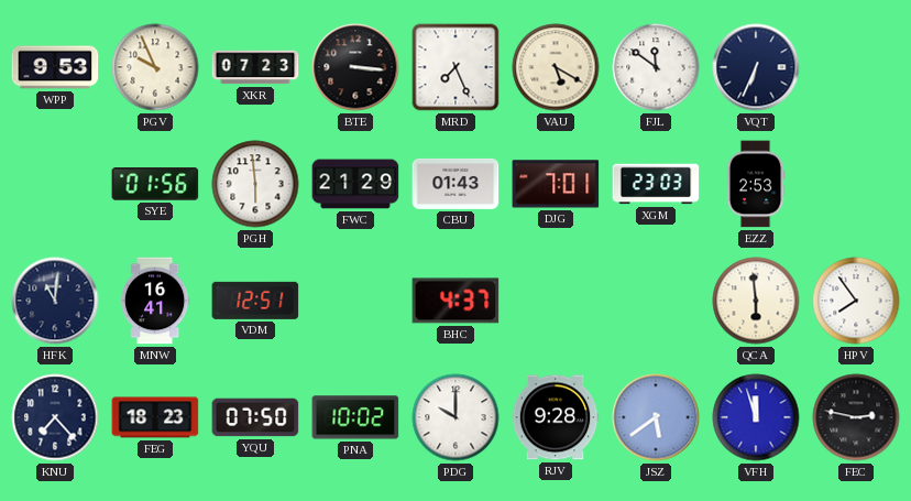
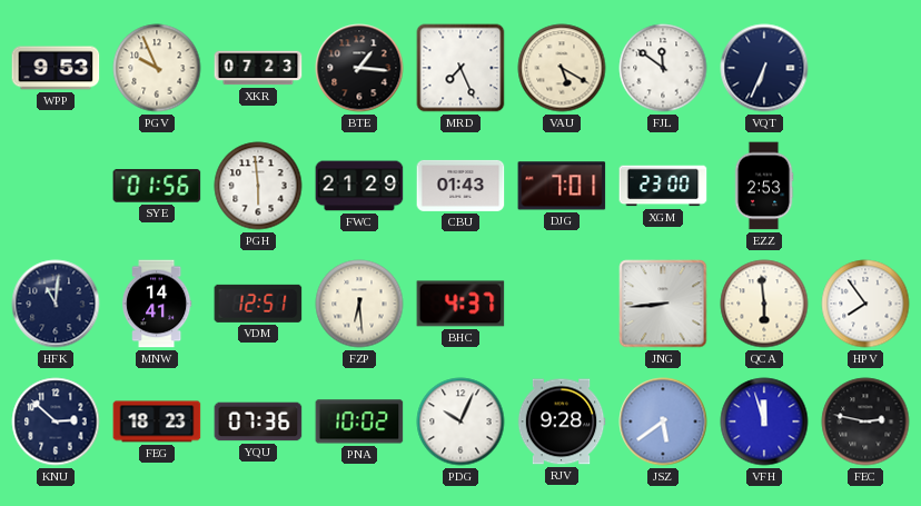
BTE: 3:16 -> 1:16 (359, 68)
XGM: 23:03 -> 23:00 (663, 186)
MNW: 16:41 -> 14:41 (157, 304)
FZP: none -> 6:29 (359, 304)
JNG: none -> 8:44 (663, 304)
KNU: 7:23 -> 2:52 (56, 421)
YQU: 07:50 -> 07:36 (258, 421)
PDG: 10:00 -> 10:04 (460, 421)
